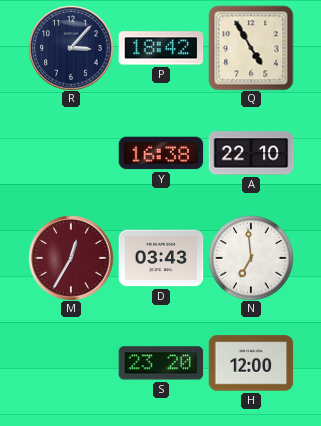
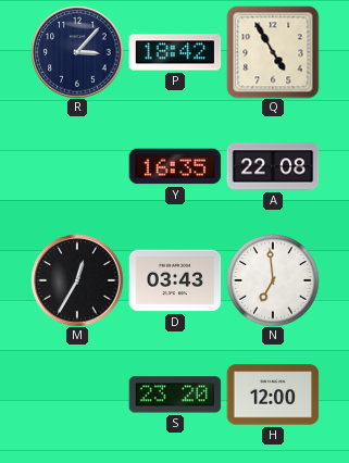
Y: 16:38 -> 16:35 (175, 166)
A: 22:10 -> 22:08 (273, 166)
M dial: burgundy -> black (77, 280)
